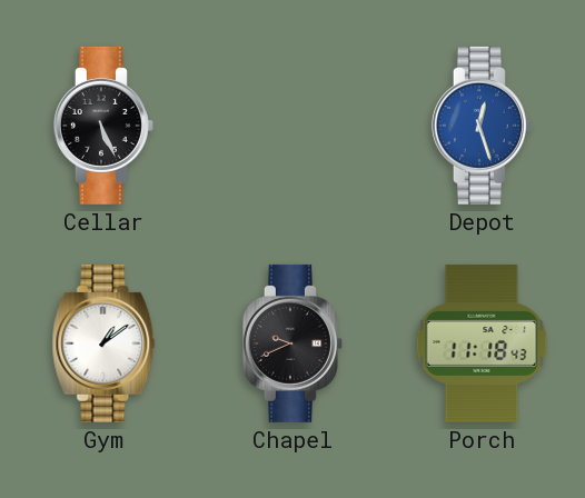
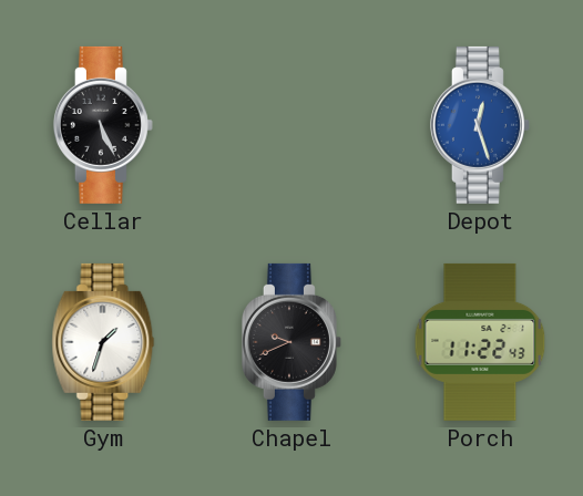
Gym: 1:09 -> 1:33 (103, 342)
Porch: 11:18 -> 11:22 (480, 342)
